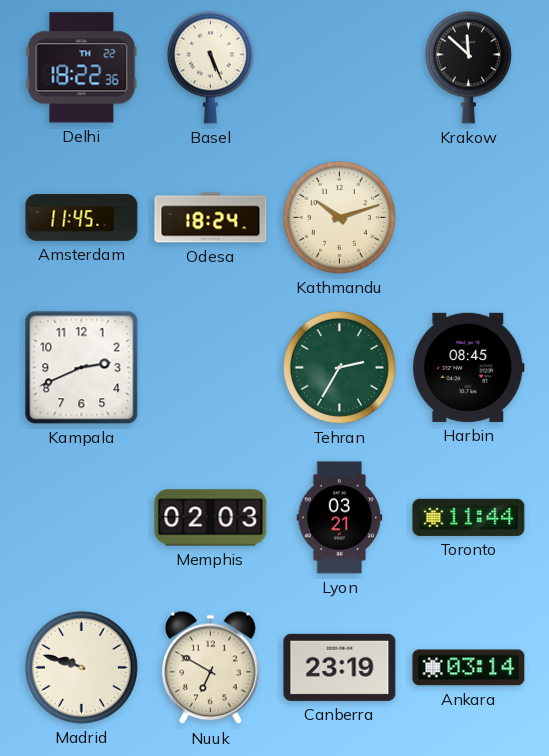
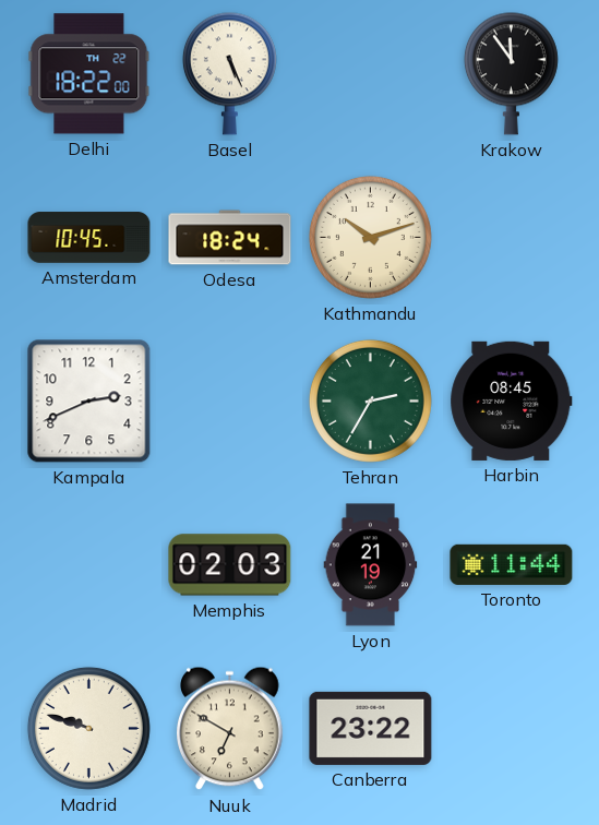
Delhi: 18:22:36 -> 18:22:00 (89, 74)
Krakow: 11:52 -> 11:54 (511, 73)
Amsterdam: 11:45 -> 10:45 (89, 238)
Lyon: 03:21 -> 21:19 (371, 565)
Canberra: 23:19 -> 23:22 (371, 728)
Ankara: 03:14 -> none (469, 668)
